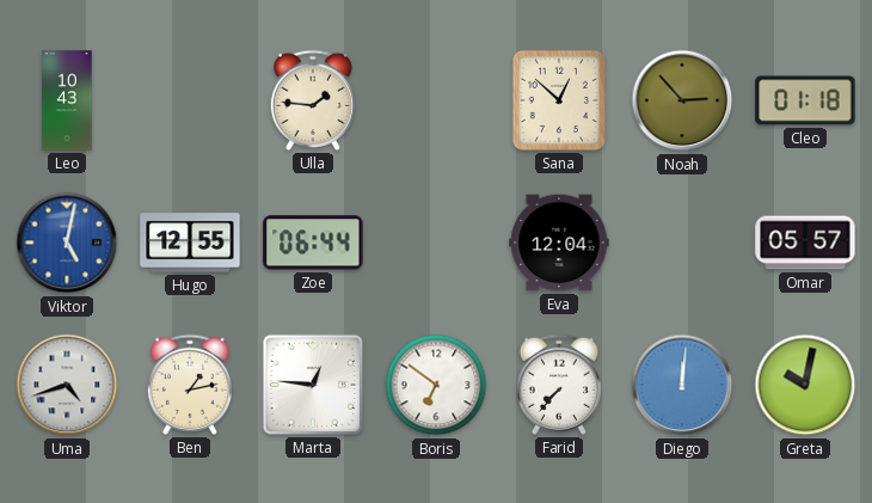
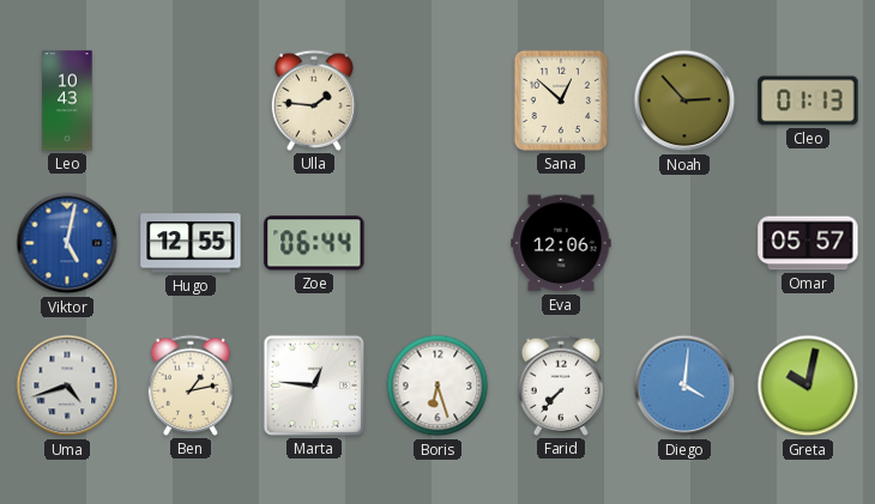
Cleo: 01:18 -> 01:13 (808, 101)
Eva: 12:04 -> 12:06 (561, 243)
Boris: 6:51 -> 6:27 (437, 385)
Diego: 12:01 -> 4:01 (684, 385)
